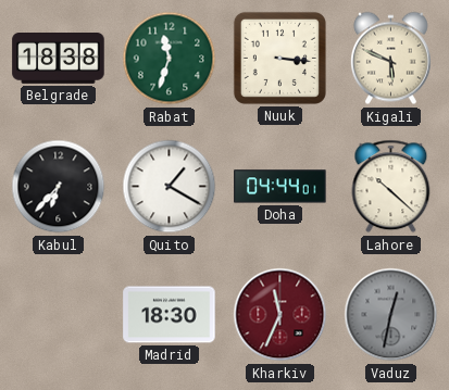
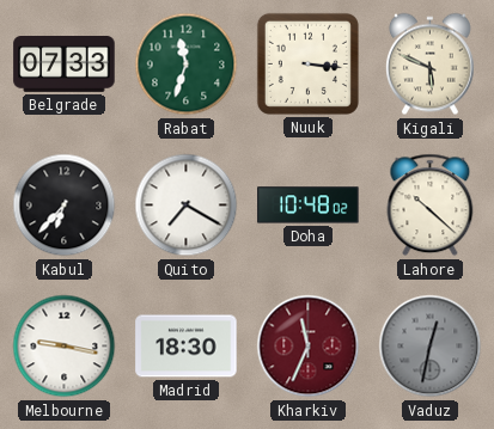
Belgrade: 18:38 -> 07:33 (65, 65)
Quito: 1:20 -> 7:20 (187, 206)
Doha: 04:44 -> 10:48 (309, 206)
Melbourne: none -> 9:17 (65, 347)
